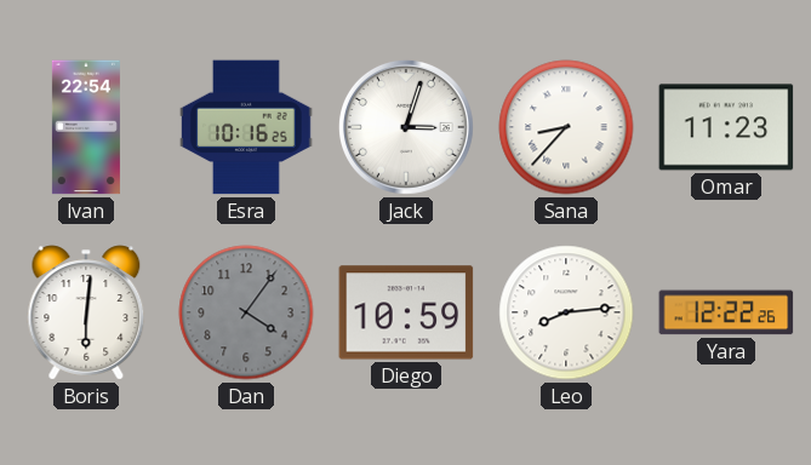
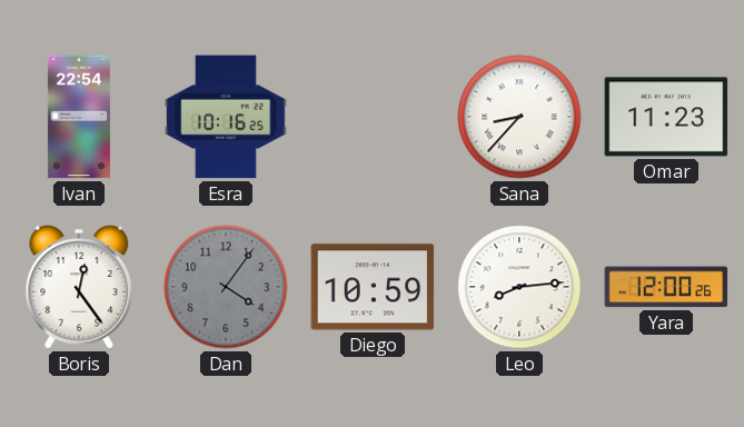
Jack: 3:03 -> none (406, 127)
Boris: 6:01 -> 12:24 (79, 287)
Yara: 12:22 -> 12:00 (666, 287)
